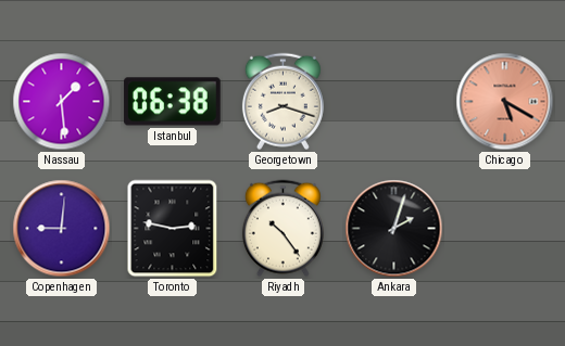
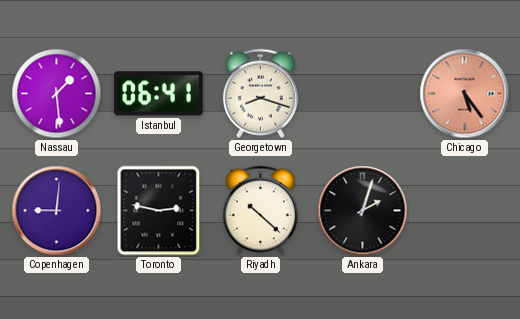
Istanbul: 06:38 -> 06:41 (159, 94)
Chicago: 5:20 -> 5:24 (465, 94)
Riyadh: 10:24 -> 10:22 (260, 211)
